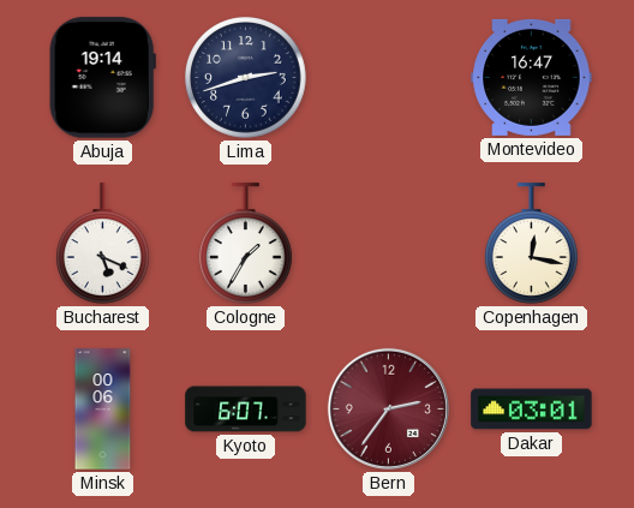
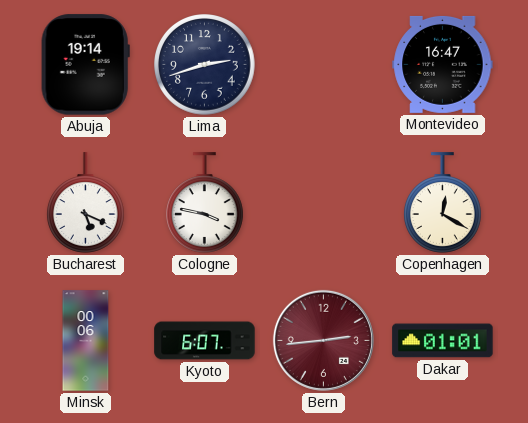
Cologne: 1:35 -> 3:47 (204, 203)
Copenhagen: 12:17 -> 12:20 (442, 203)
Bern: 2:36 -> 2:44 (323, 340)
Dakar: 03:01 -> 01:01 (443, 341)
